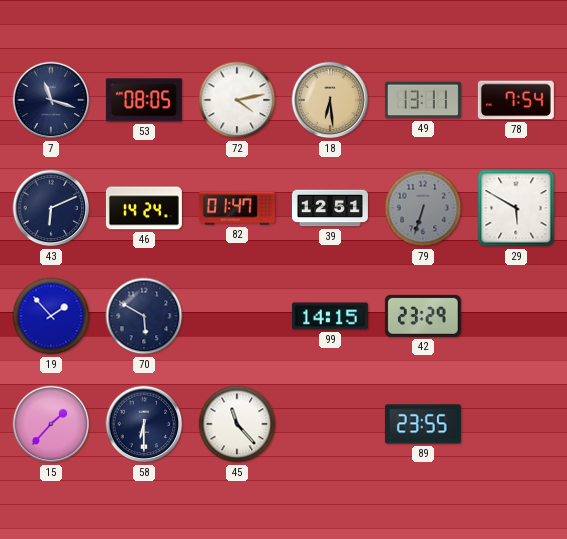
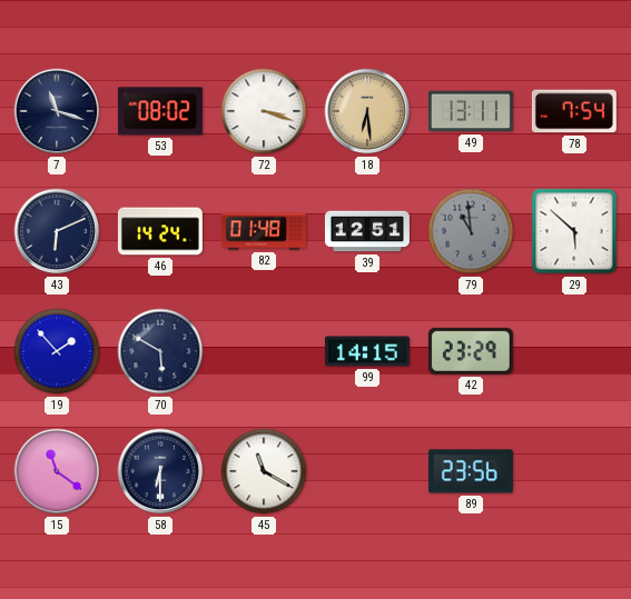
53: 08:05 -> 08:02 (160, 111)
72: 4:13 -> 3:18 (264, 111)
82: 01:47 -> 01:48 (264, 231)
79: 6:33 -> 10:59 (471, 231)
29: 5:50 -> 5:52 (574, 231)
15: 1:37 -> 11:21 (57, 471)
45: 11:23 -> 11:20 (264, 471)
89: 23:55 -> 23:56 (471, 471)
